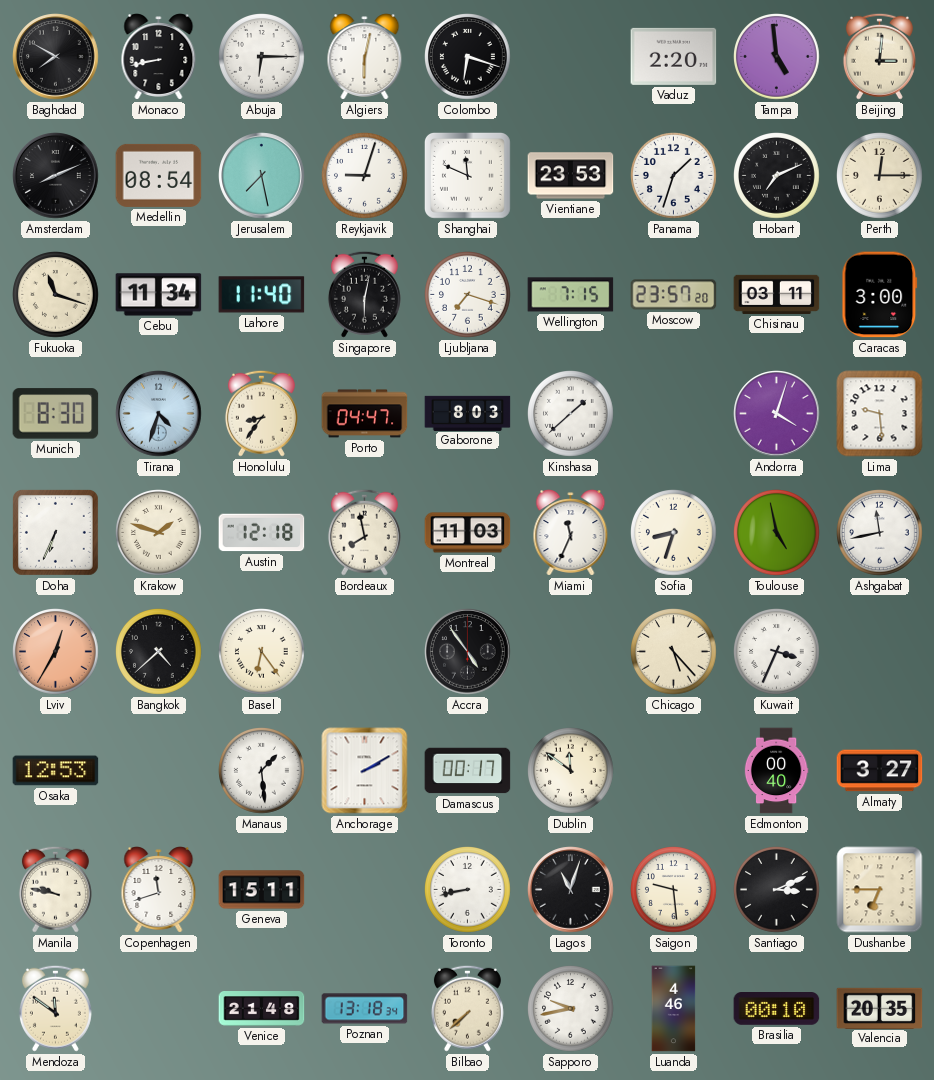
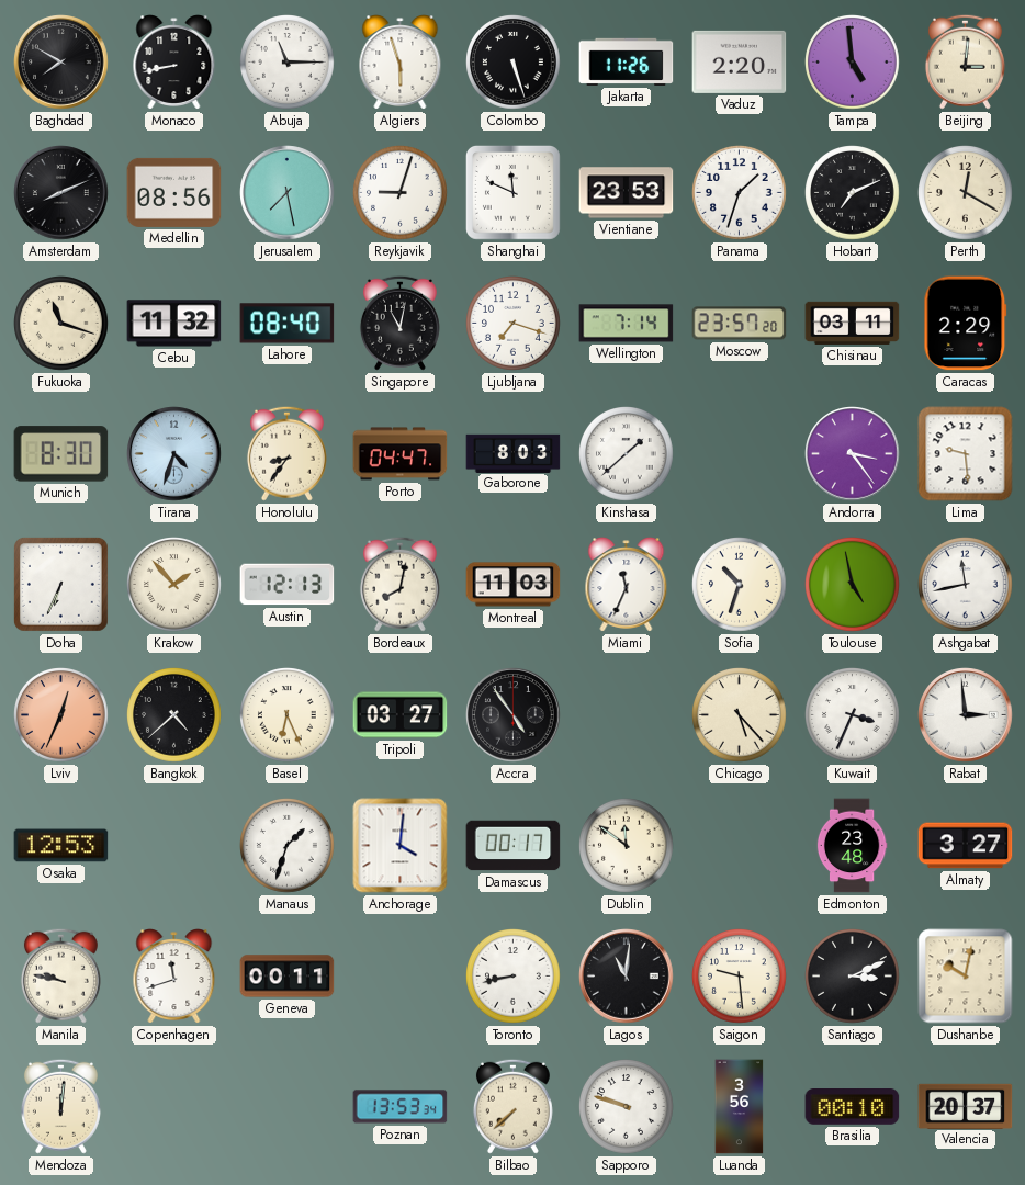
Abuja: 6:15 -> 11:15 (288, 63)
Algiers: 6:02 -> 5:57 (401, 63)
Colombo: 6:18 -> 5:27 (514, 63)
Jakarta: none -> 11:26 (627, 61)
Medellin: 08:54 -> 08:56 (174, 192)
Perth: 12:15 -> 12:20 (966, 193)
Cebu: 11:34 -> 11:32 (174, 324)
Lahore: 11:40 -> 08:40 (288, 324)
Singapore: 6:02 -> 11:02 (399, 323)
Wellington: 7:15 -> 7:14 (627, 324)
Caracas: 3:00 -> 2:29 (966, 324)
Andorra: 4:03 -> 3:24 (853, 454)
Krakow: 1:48 -> 1:53 (174, 585)
Austin: 12:18 -> 12:13 (288, 585)
Bordeaux: 7:58 -> 8:02 (399, 584)
Sofia: 8:33 -> 10:33 (740, 585)
Lviv: 12:35 -> 12:34 (61, 715)
Basel: 6:24 -> 6:26 (288, 715)
Tripoli: none -> 03:27 (401, 715)
Rabat: none -> 2:59 (966, 715)
Manaus: 1:29 -> 1:33 (288, 846)
Anchorage: 2:10 -> 4:01 (401, 846)
Edmonton: 00:40 -> 23:48 (852, 846)
Geneva: 15:11 -> 00:11 (288, 977)
Lagos: 11:03 -> 11:01 (627, 977)
Dushanbe: 6:45 -> 10:02 (966, 977)
Mendoza: 11:51 -> 12:01 (60, 1106)
Venice: 21:48 -> none (262, 1009)
Poznan: 13:18 -> 13:53 (401, 1107)
Sapporo: 9:43 -> 9:48 (627, 1107)
Luanda: 4:46 -> 3:56 (740, 1107)
Valencia: 20:35 -> 20:37 (966, 1106)
